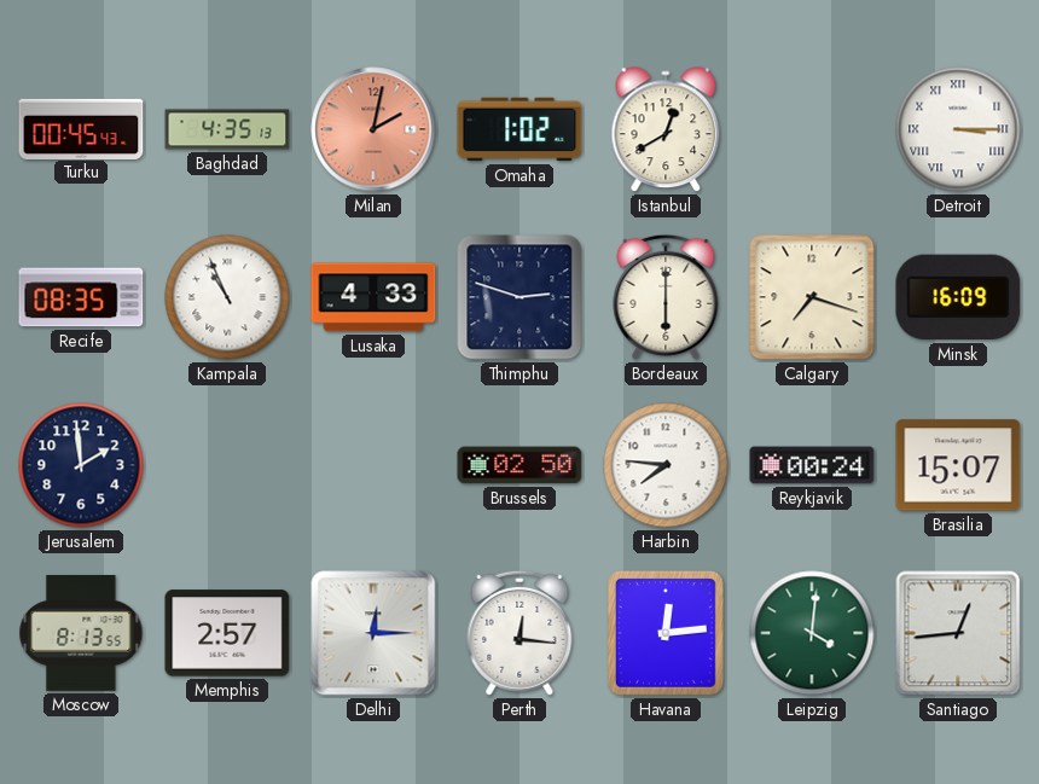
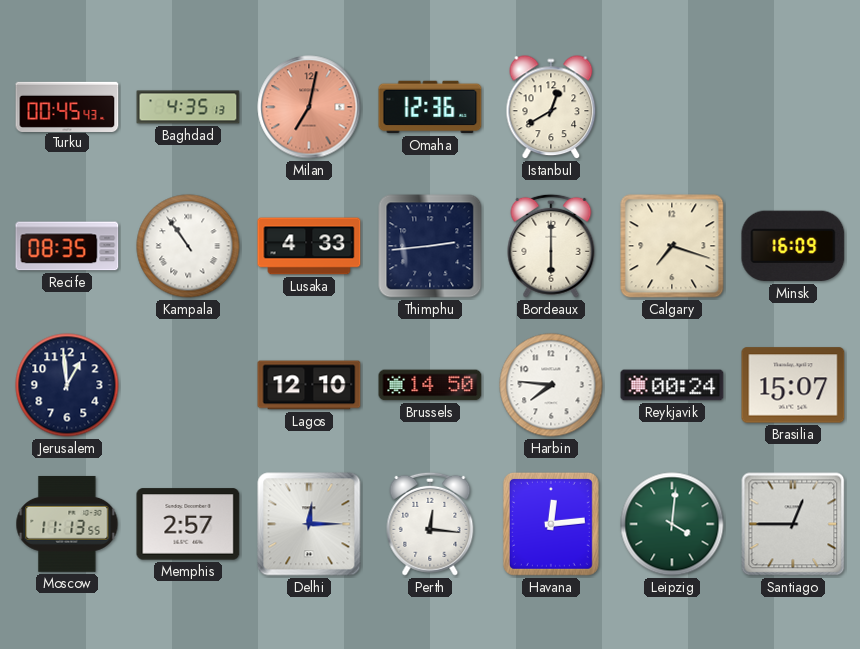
Milan: 2:02 -> 7:02 (309, 107)
Omaha: 1:02 -> 12:36 (430, 107)
Detroit: 3:15 -> none (958, 129)
Kampala: 10:56 -> 10:54 (188, 246)
Thimphu: 2:48 -> 2:44 (430, 246)
Jerusalem: 1:59 -> 12:59 (67, 385)
Lagos: none -> 12:10 (309, 385)
Brussels: 02:50 -> 14:50 (430, 385)
Moscow: 8:13 -> 11:13 (67, 524)
Santiago: 12:44 -> 12:45 (793, 524)
